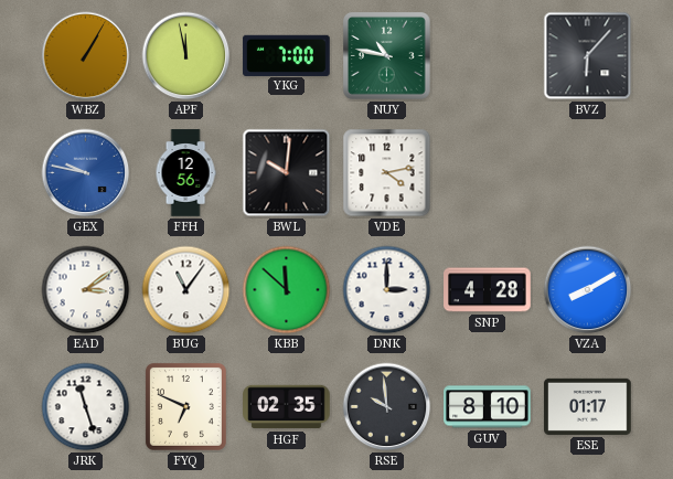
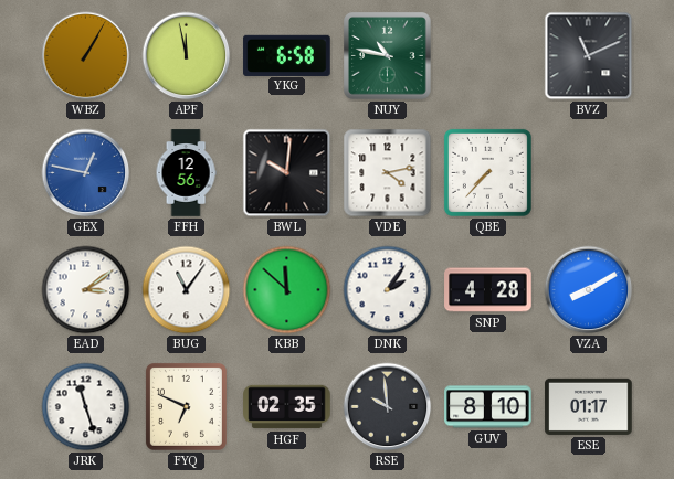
YKG: 7:00 -> 6:58 (287, 55)
BVZ: 6:07 -> 11:11 (589, 56)
GEX: 9:47 -> 12:47 (86, 173)
QBE: none -> 7:37 (487, 172)
DNK: 3:00 -> 2:06 (388, 290)
